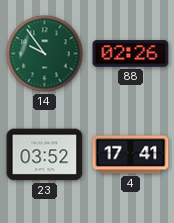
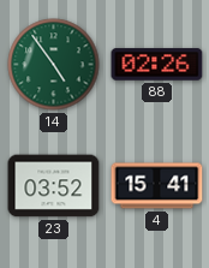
14: 9:54 -> 4:54 (54, 65)
4: 17:41 -> 15:41 (157, 186)
